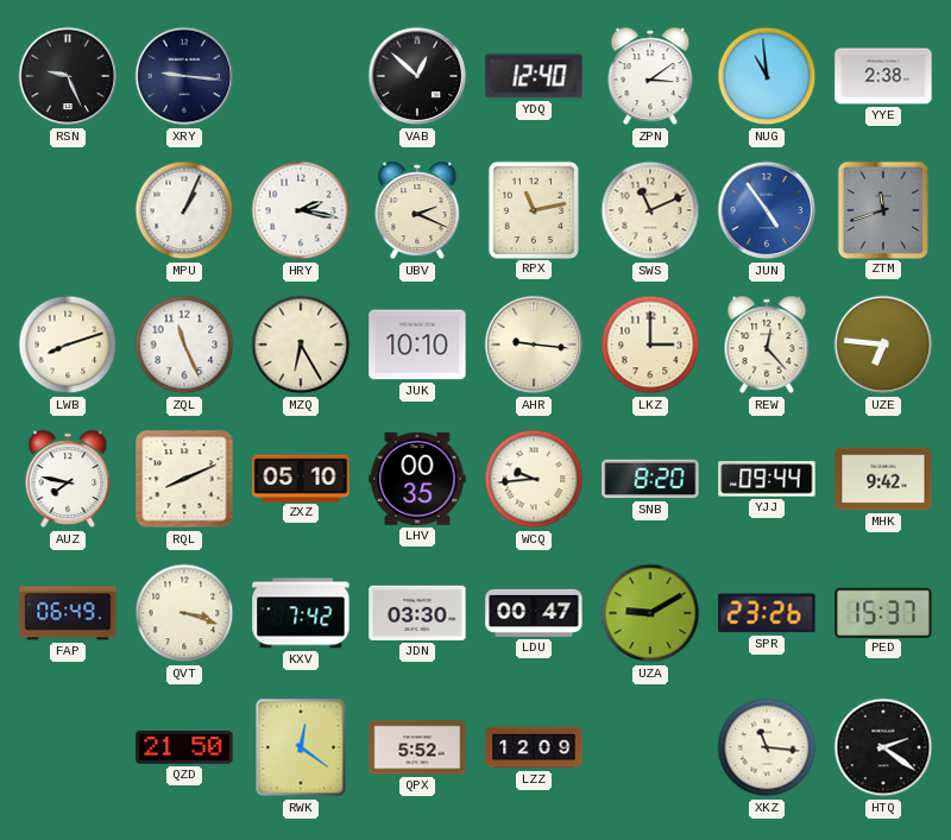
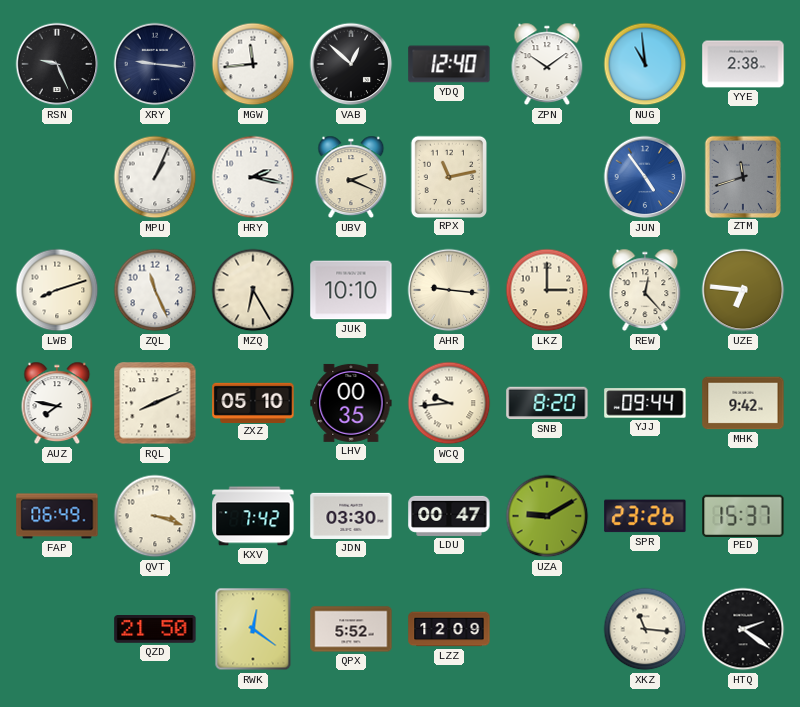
MGW: none -> 11:44 (253, 64)
ZPN: 3:09 -> 10:09 (547, 64)
SWS: 11:11 -> none (650, 210)
